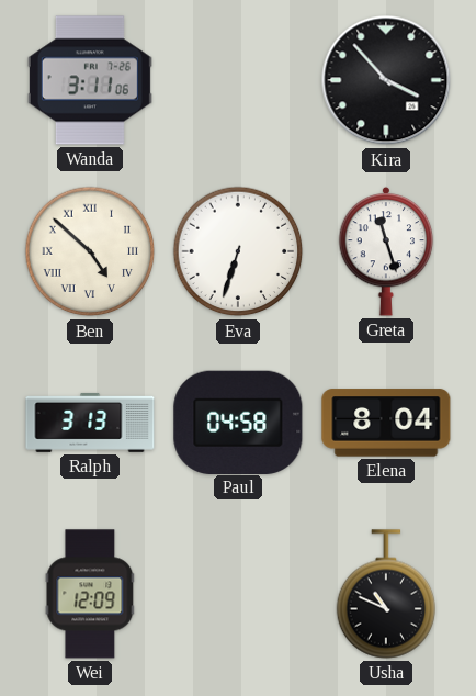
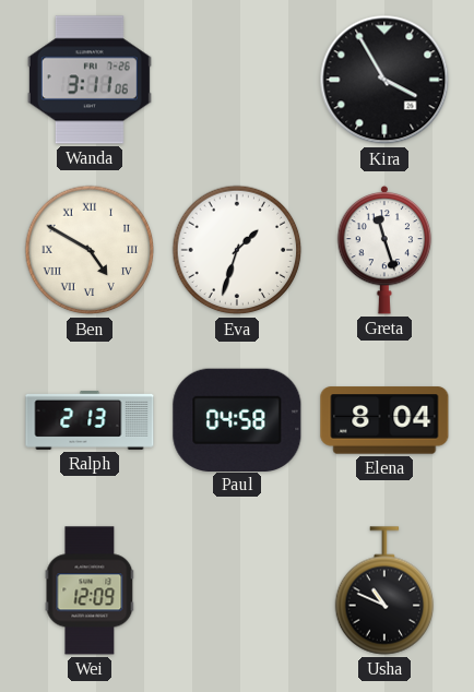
Kira: 3:53 -> 3:55 (384, 80)
Ben: 4:52 -> 4:50 (90, 250)
Eva: 6:33 -> 1:33 (237, 250)
Ralph: 3:13 -> 2:13 (90, 420)
